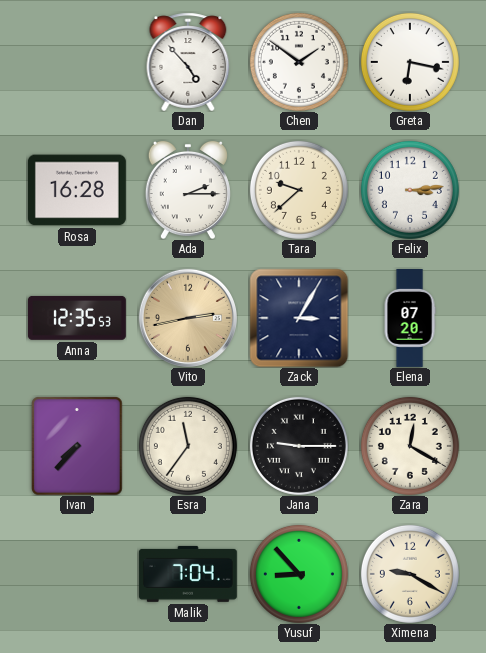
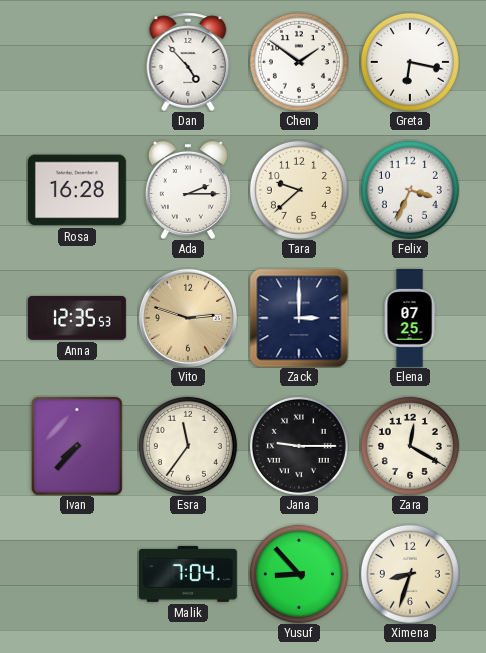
Felix: 3:14 -> 3:34 (410, 190)
Vito: 2:43 -> 2:48 (188, 318)
Zack: 3:05 -> 3:00 (299, 318)
Elena: 07:20 -> 07:25 (410, 319)
Ximena: 9:20 -> 8:33 (410, 574)
